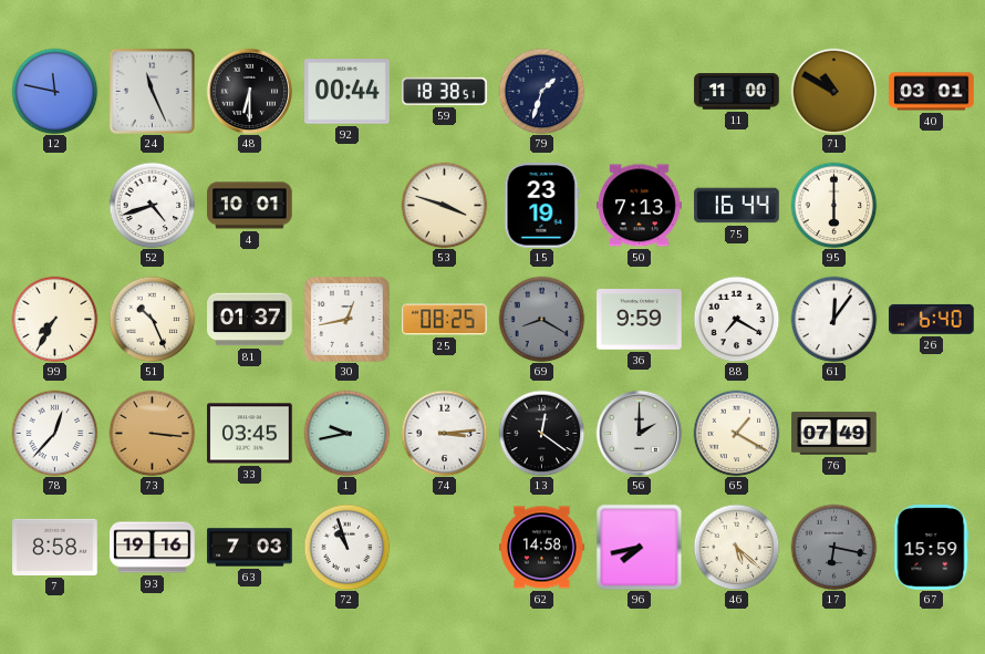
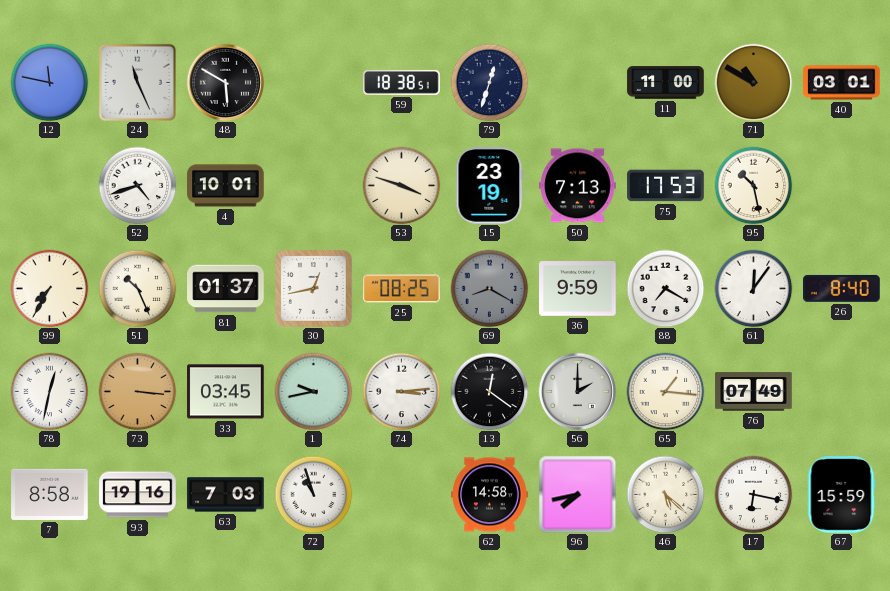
48: 6:30 -> 5:50 (225, 82)
92: 00:44 -> none (348, 92)
79: 1:33 -> 12:33 (489, 82)
75: 16:44 -> 17:53 (666, 186)
95: 6:00 -> 10:28 (753, 185)
26: 6:40 -> 8:40 (842, 288)
78: 12:37 -> 12:32 (49, 391)
65: 1:20 -> 1:16 (665, 391)
17 dial: grey -> white (753, 494)
